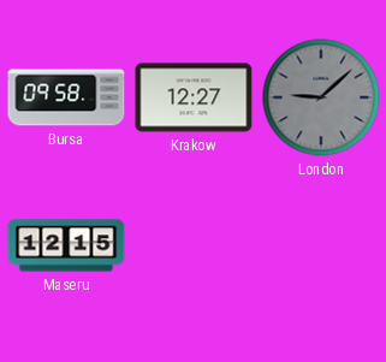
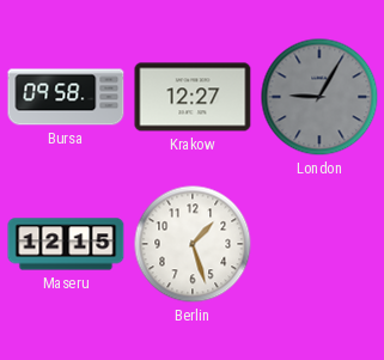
London: 9:08 -> 9:05 (319, 97)
Berlin: none -> 1:27 (193, 244)
